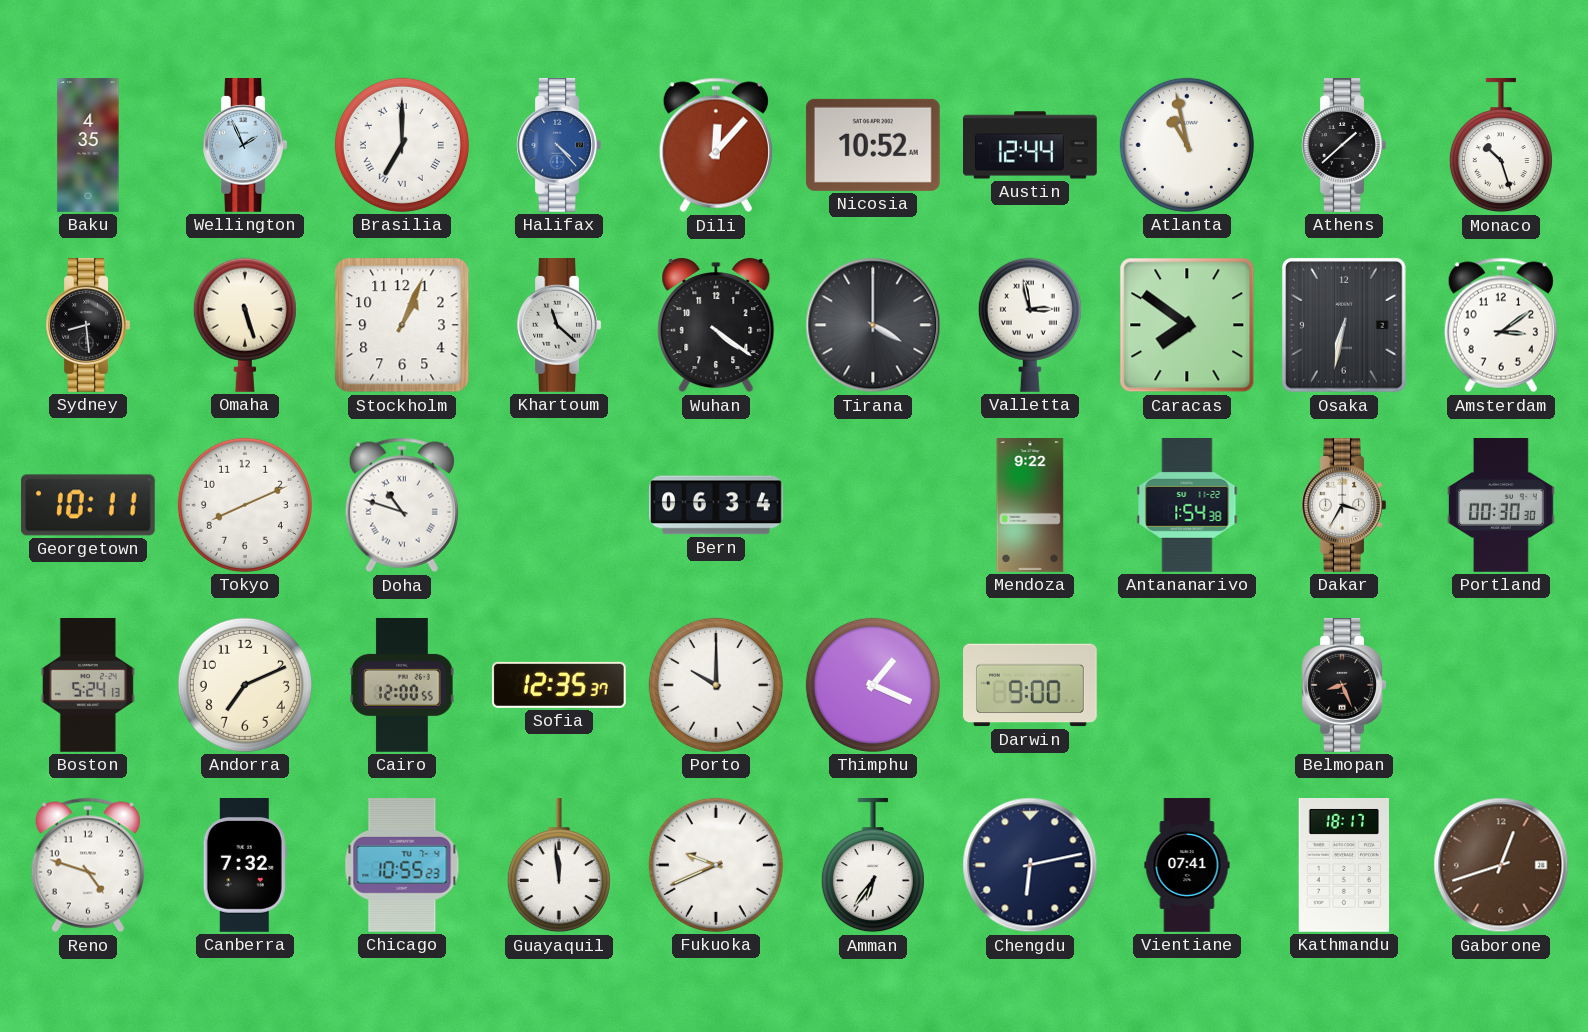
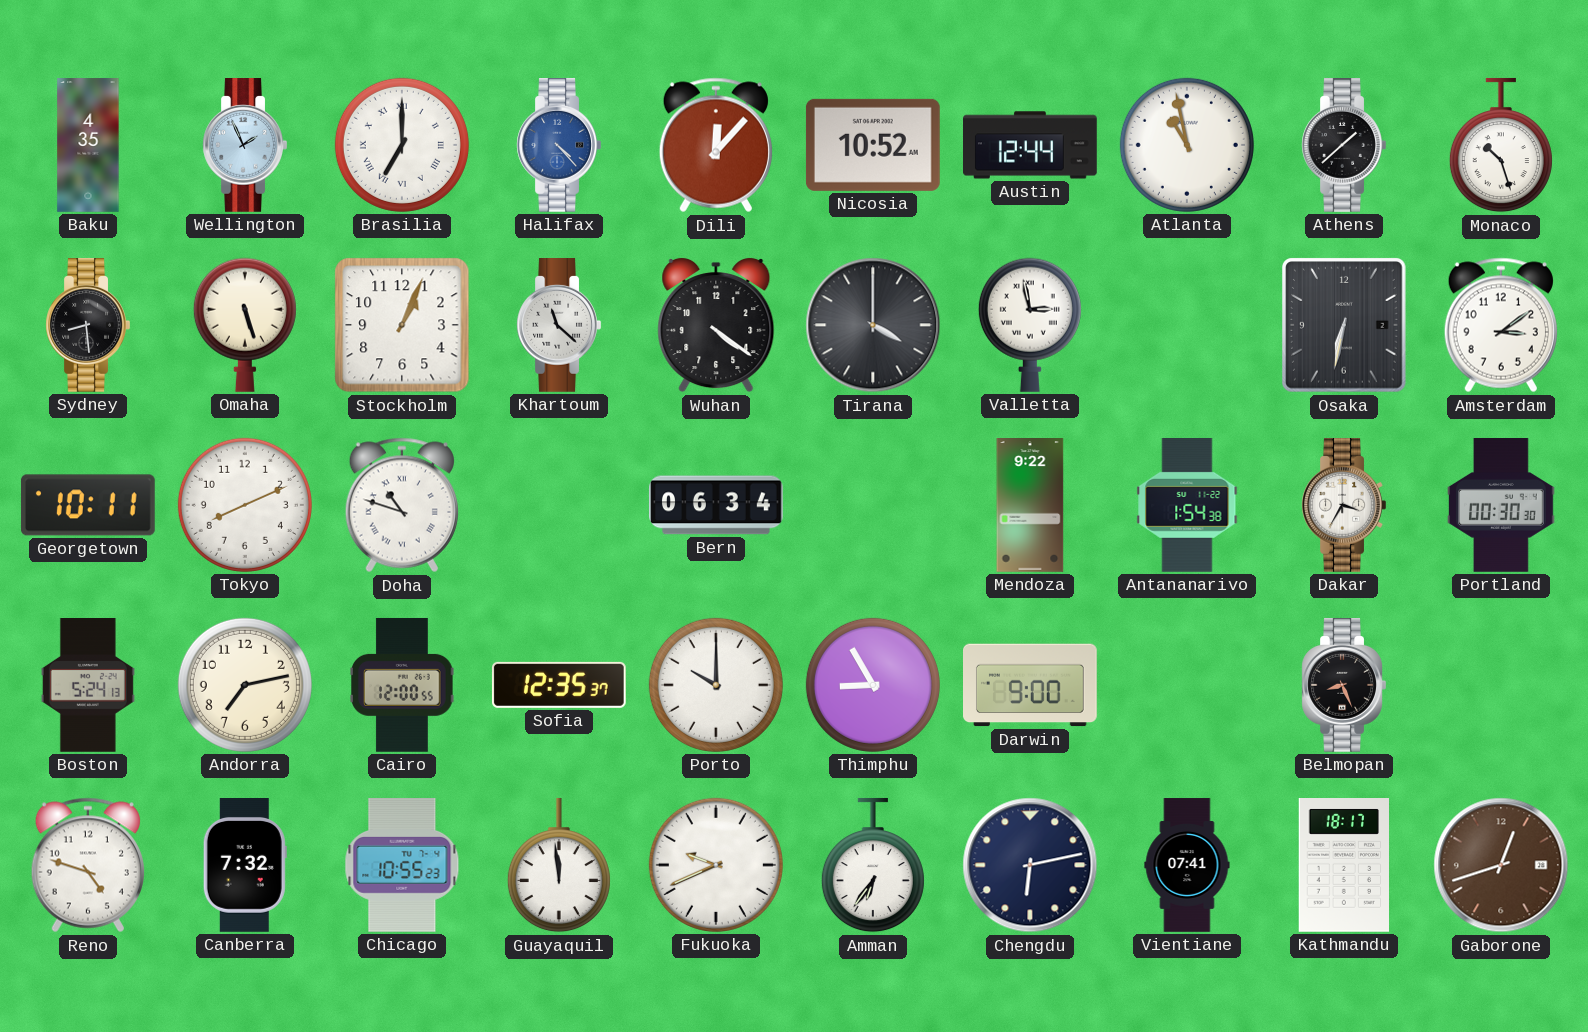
Caracas: 7:51 -> none (1187, 325)
Andorra: 7:11 -> 7:13 (245, 685)
Thimphu: 1:19 -> 8:55 (873, 685)
